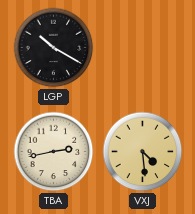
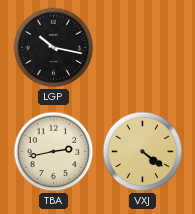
LGP: 10:20 -> 10:17 (54, 48)
VXJ: 4:29 -> 4:21 (143, 152)
